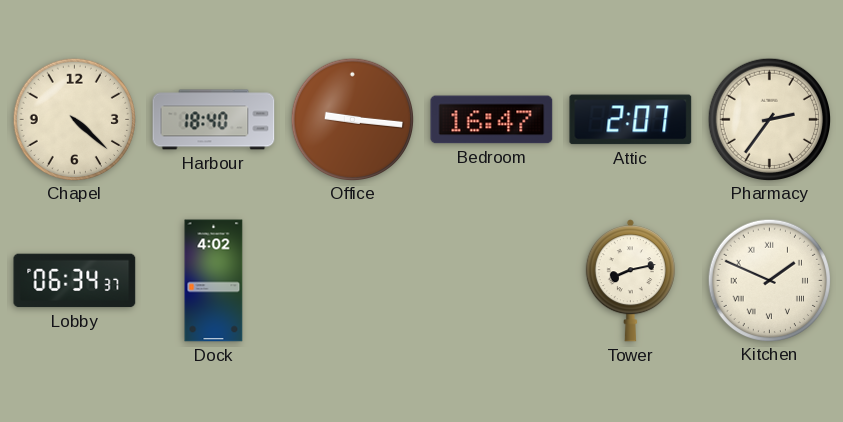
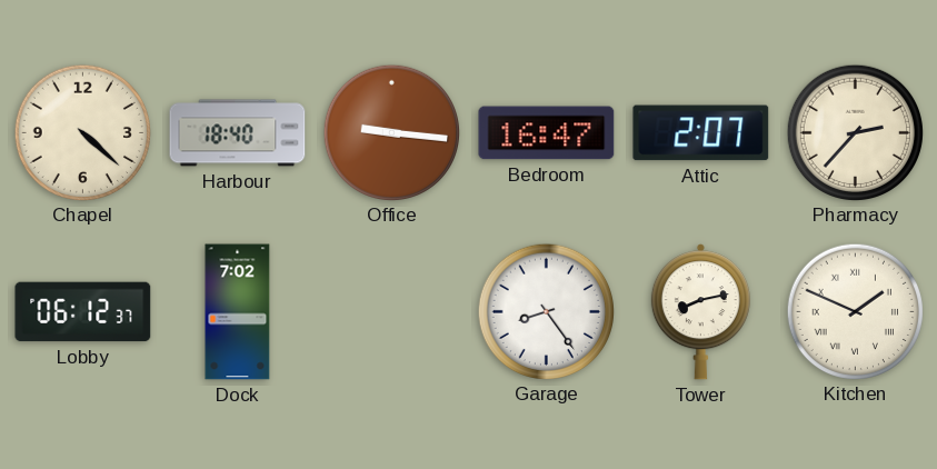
Pharmacy: 2:36 -> 2:37 (855, 132)
Lobby: 06:34 -> 06:12 (83, 312)
Dock: 4:02 -> 7:02 (238, 312)
Garage: none -> 8:24 (546, 311)
